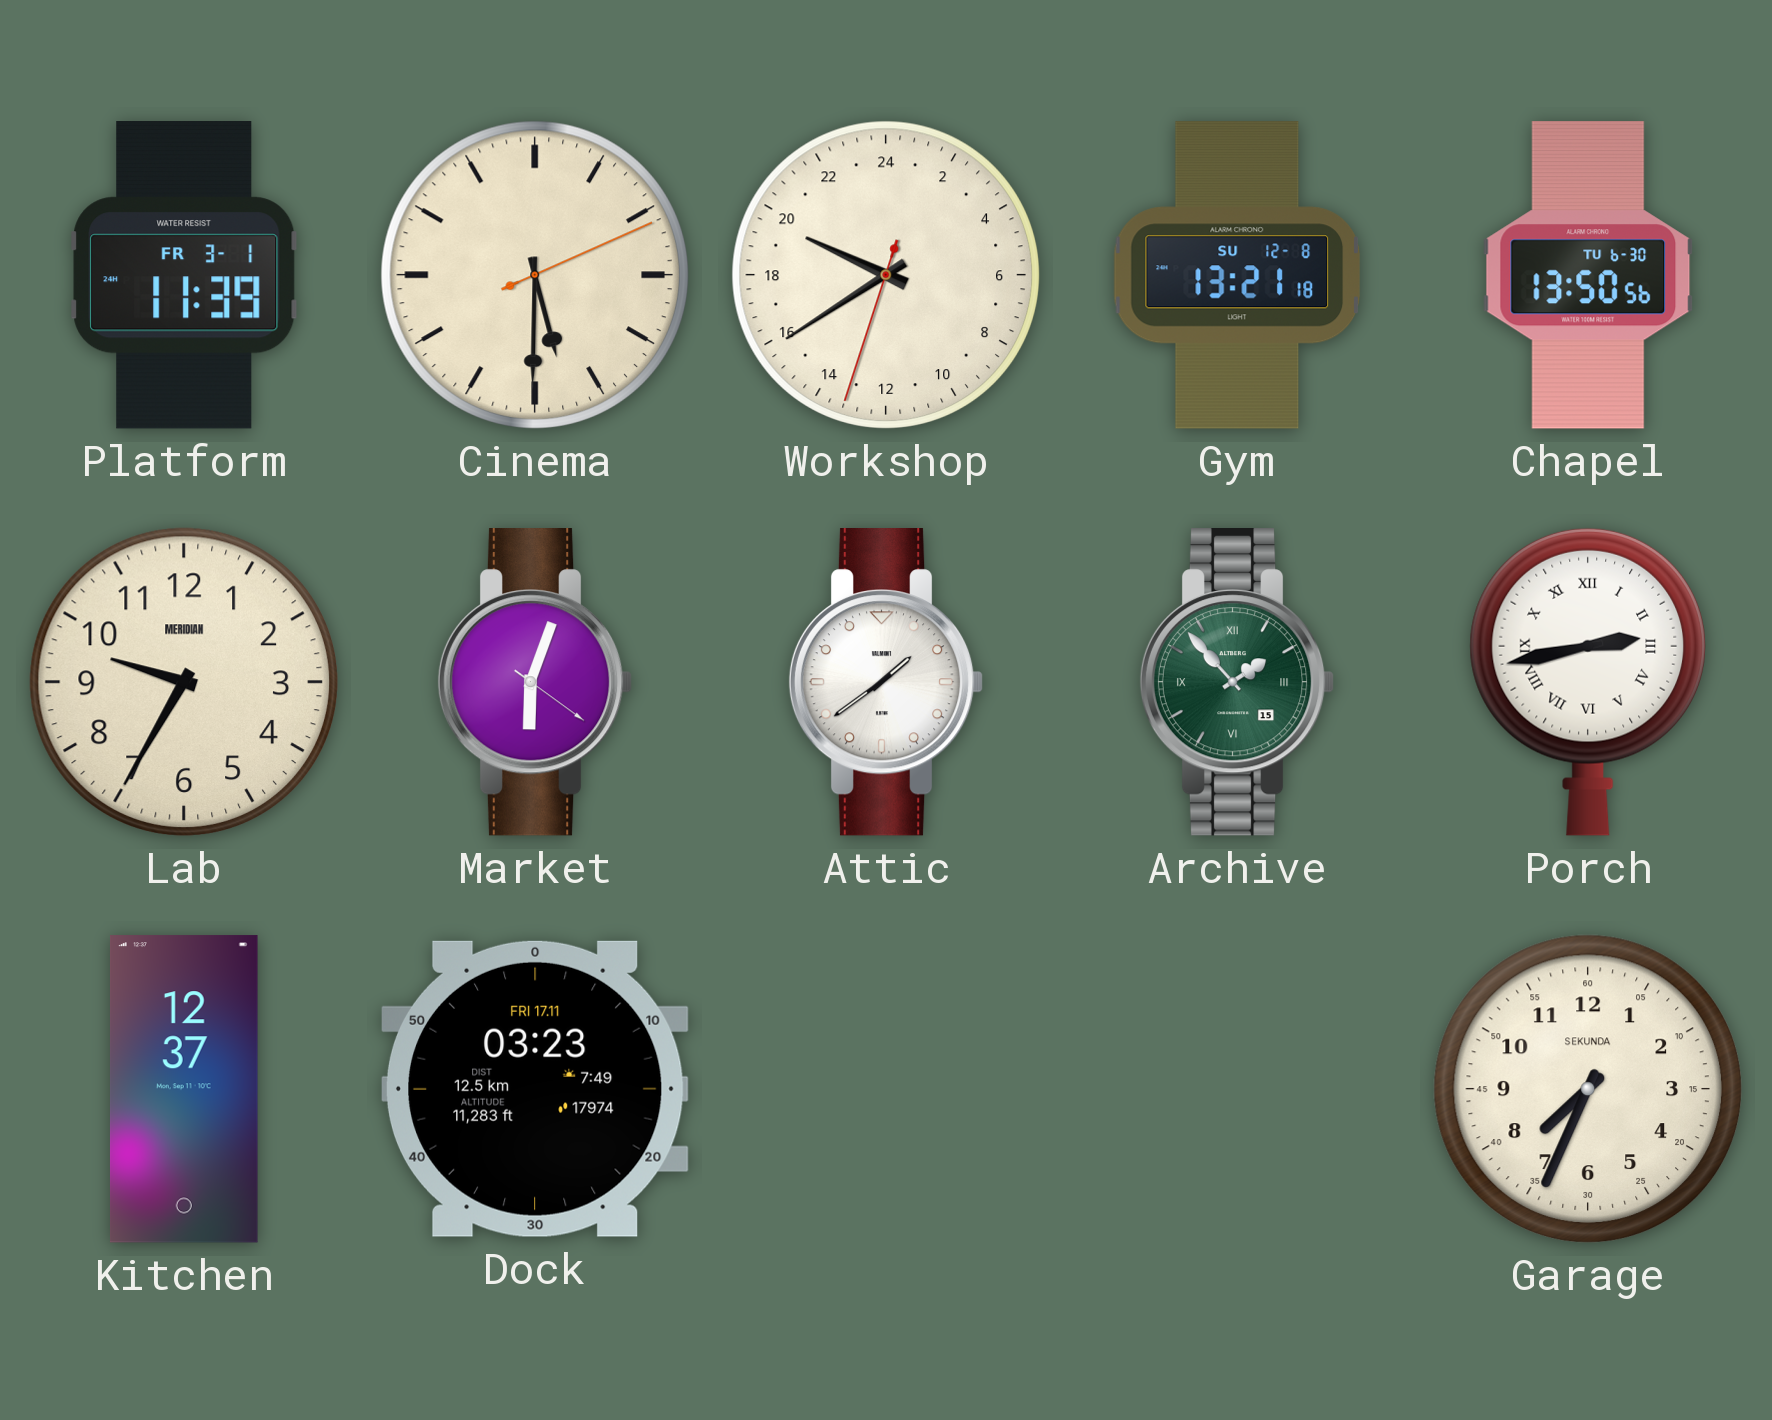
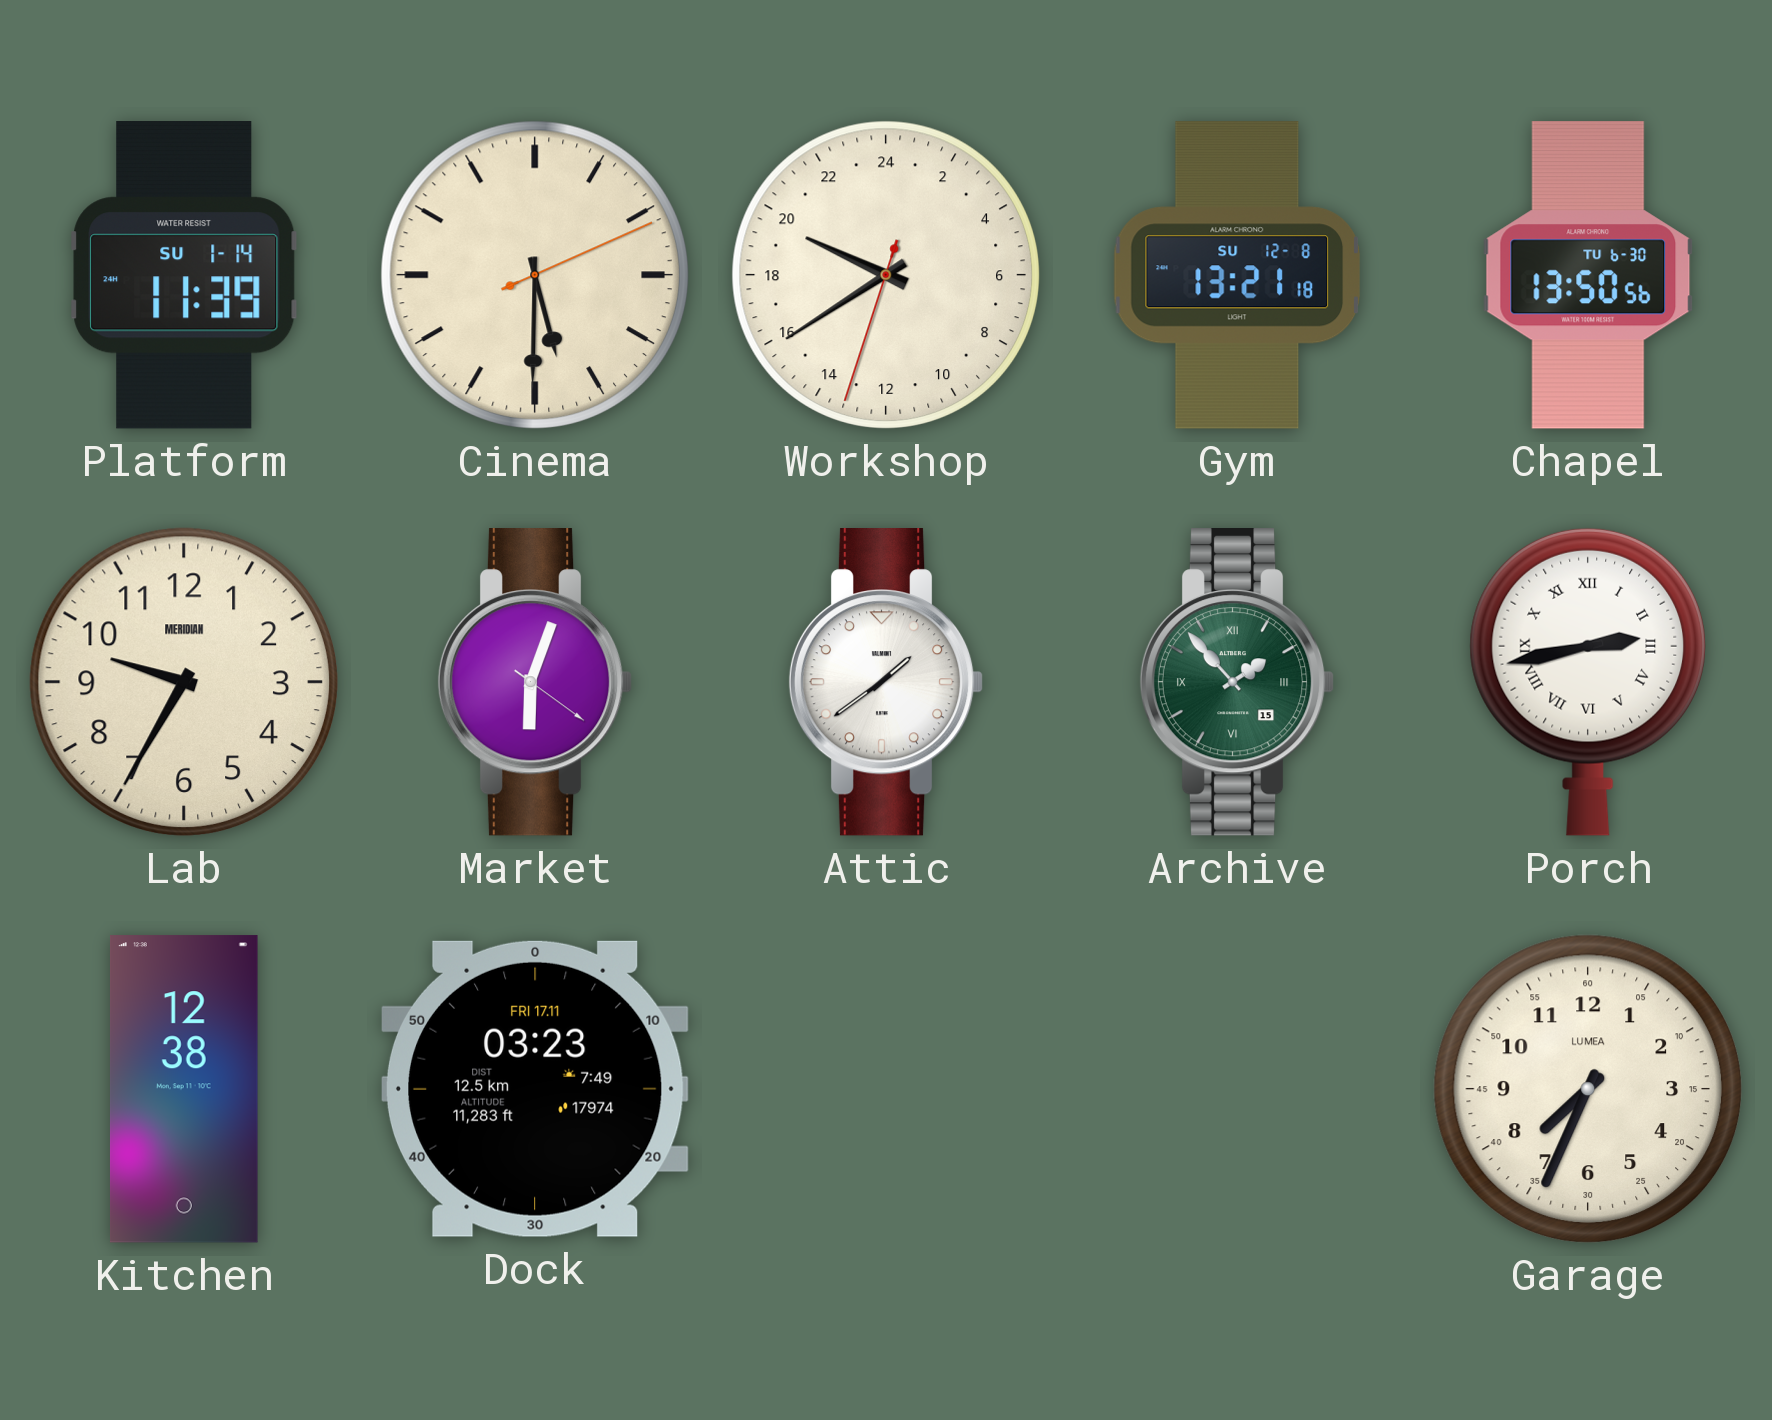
Platform date: FR 3-1 -> SU 1-14 (184, 275)
Kitchen: 12:37 -> 12:38 (184, 1089)
Garage brand: SEKUNDA -> LUMEA (1588, 1089)
